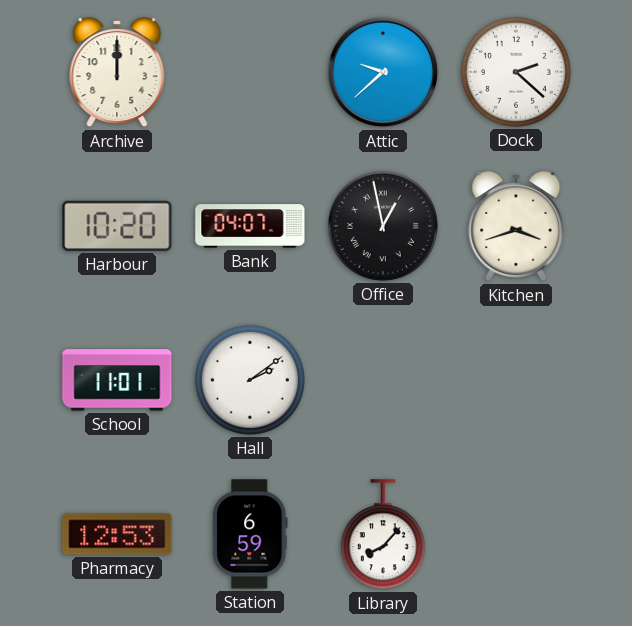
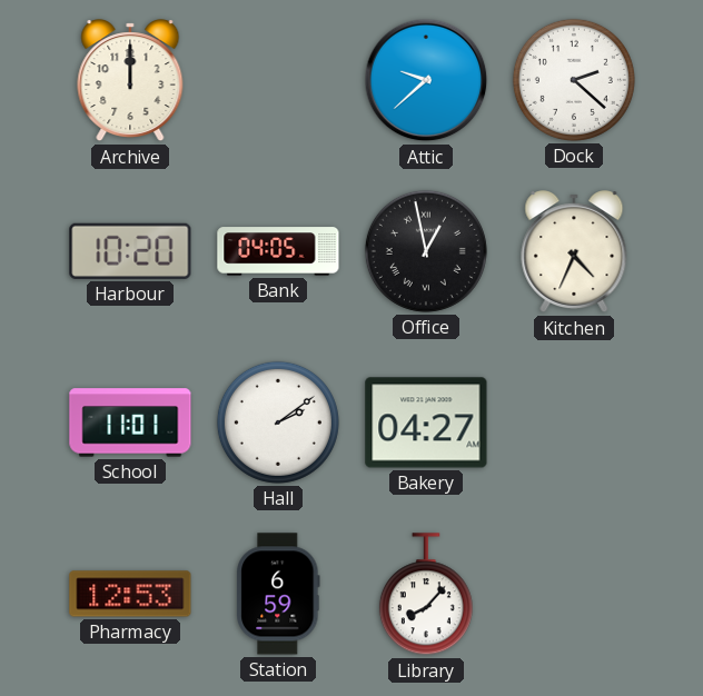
Bank: 04:07 -> 04:05 (278, 251)
Kitchen: 3:42 -> 4:34 (574, 252)
Bakery: none -> 04:27 (426, 422)
